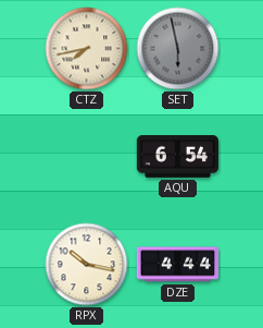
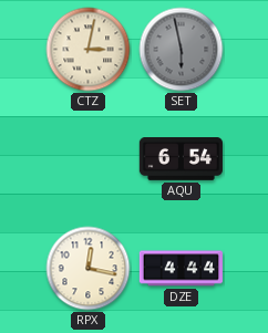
CTZ: 7:43 -> 3:02 (89, 50)
RPX: 10:17 -> 12:17 (89, 269)
